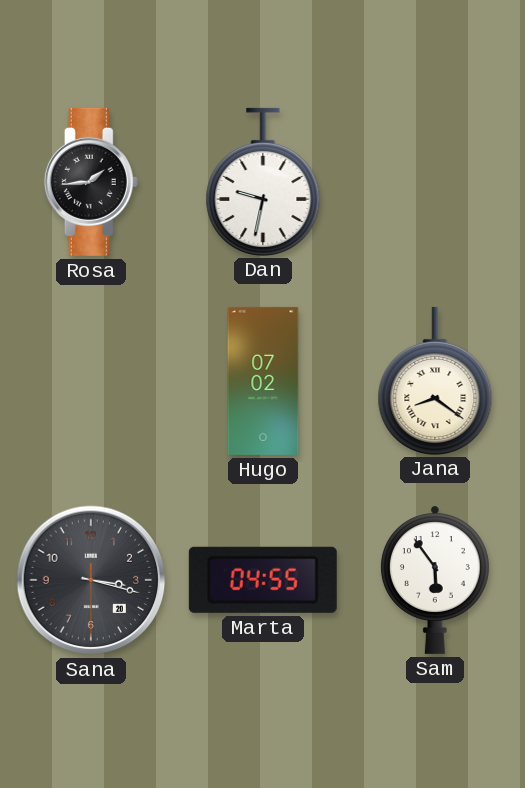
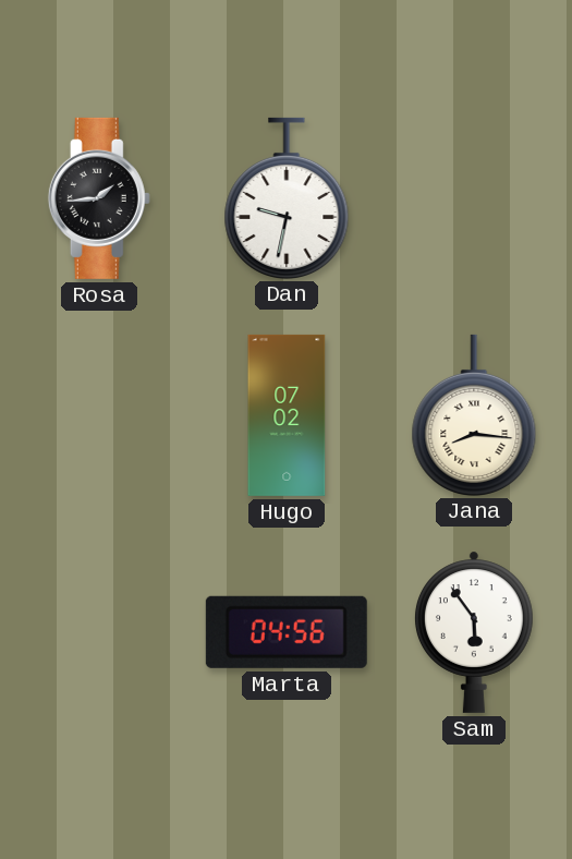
Jana: 8:21 -> 8:16 (474, 414)
Sana: 3:17 -> none (91, 580)
Marta: 04:55 -> 04:56 (287, 632)
